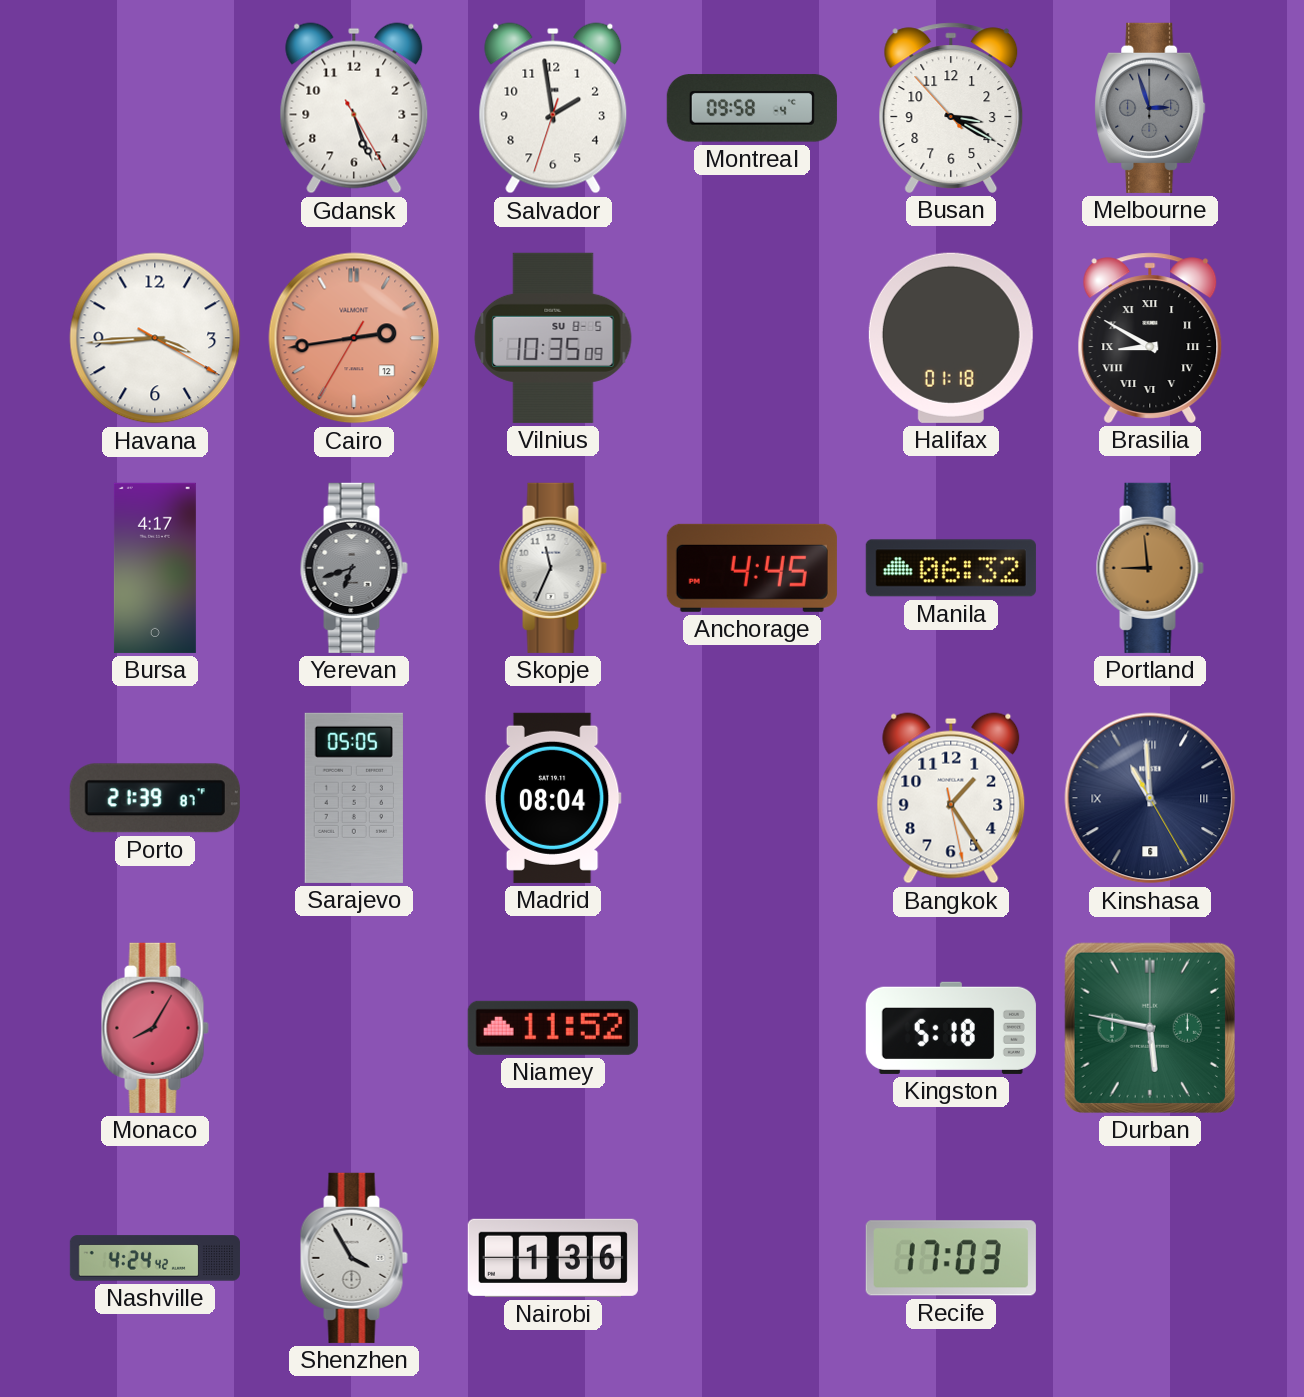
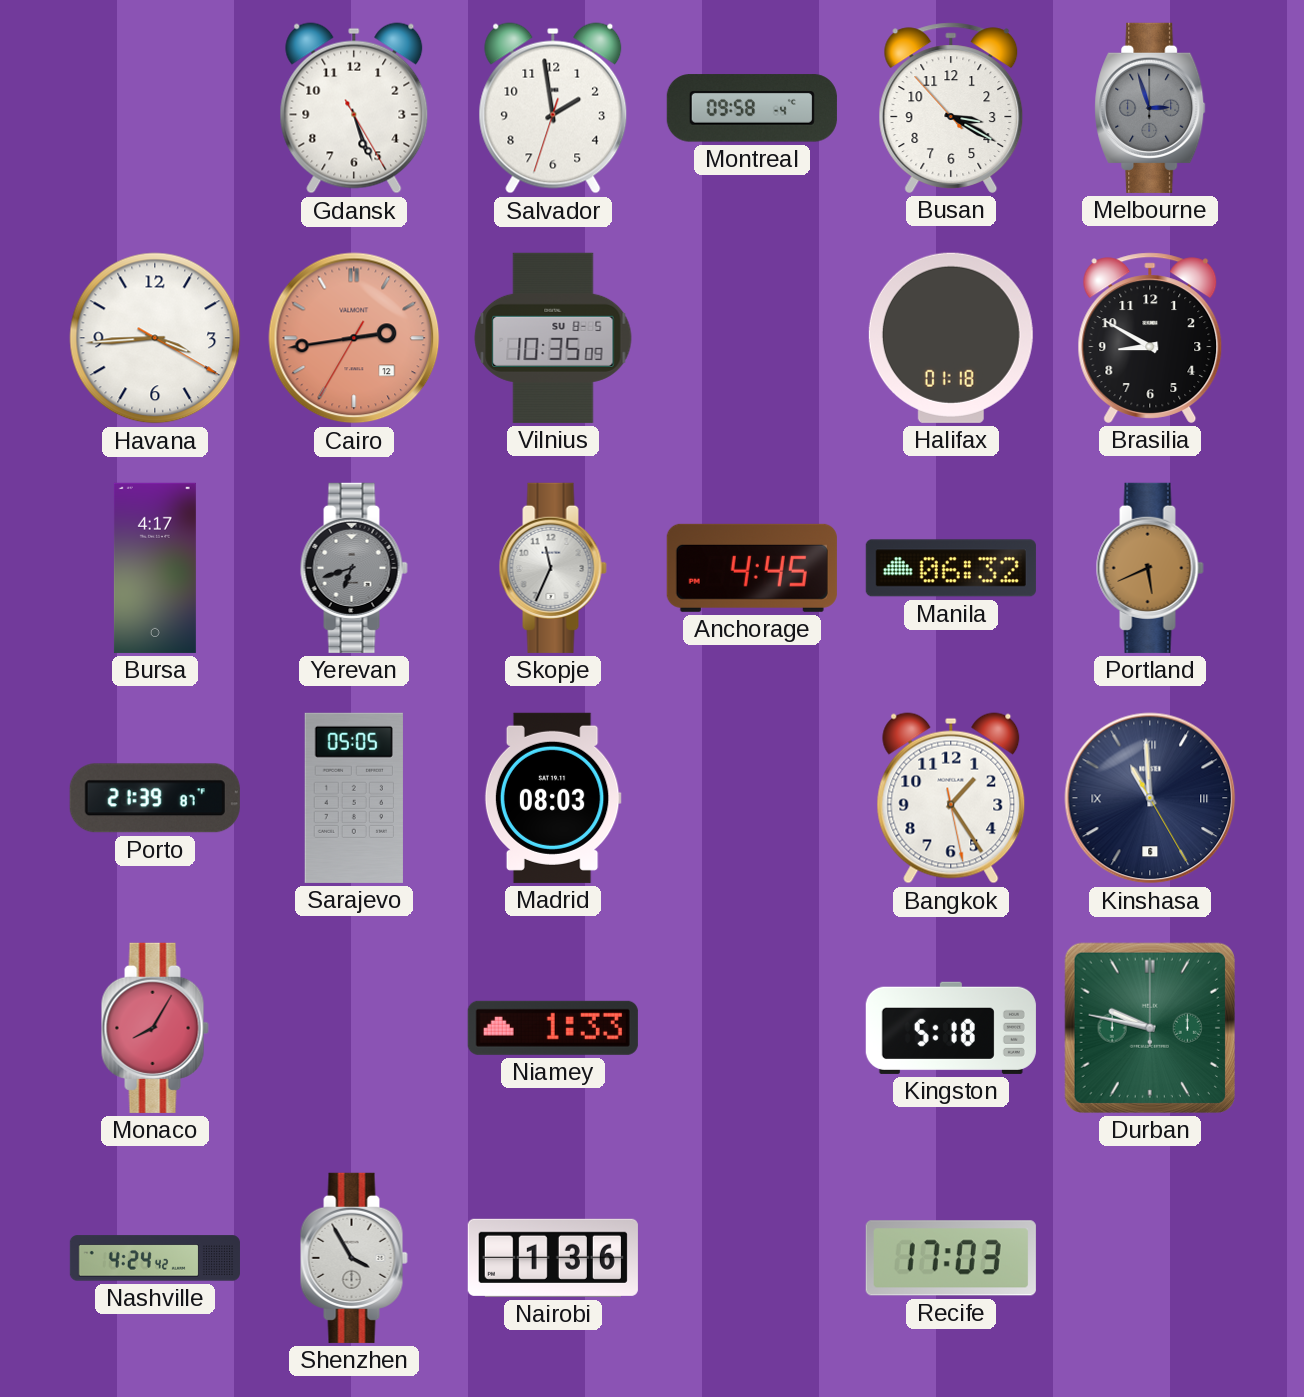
Brasilia numerals: Roman -> Arabic (1150, 338)
Portland: 8:59 -> 5:41 (1150, 568)
Madrid: 08:04 -> 08:03 (553, 798)
Niamey: 11:52 -> 1:33 (553, 1028)
Durban: 5:47 -> 9:47 (1150, 1028)
